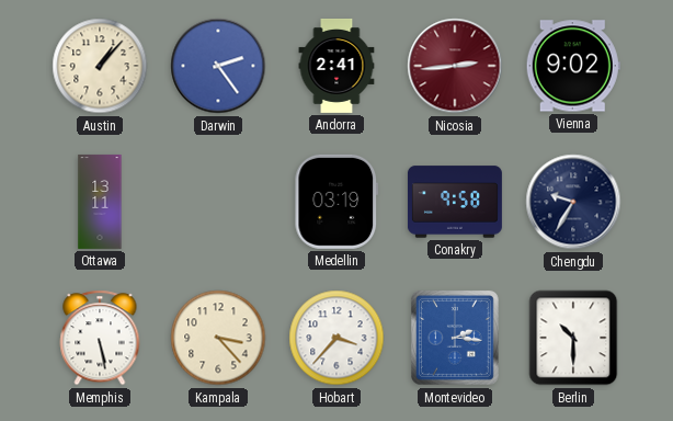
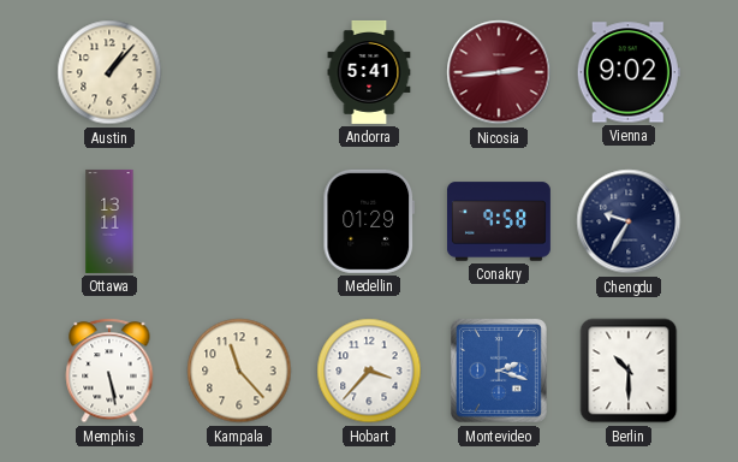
Darwin: 2:24 -> none (218, 66)
Andorra: 2:41 -> 5:41 (369, 72)
Medellin: 03:19 -> 01:29 (369, 221)
Kampala: 3:23 -> 11:23 (239, 371)
Montevideo: 2:16 -> 2:18 (499, 371)
